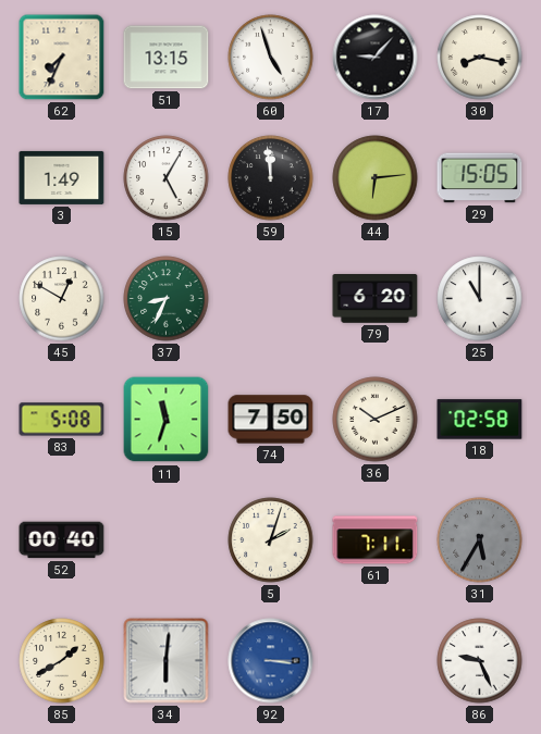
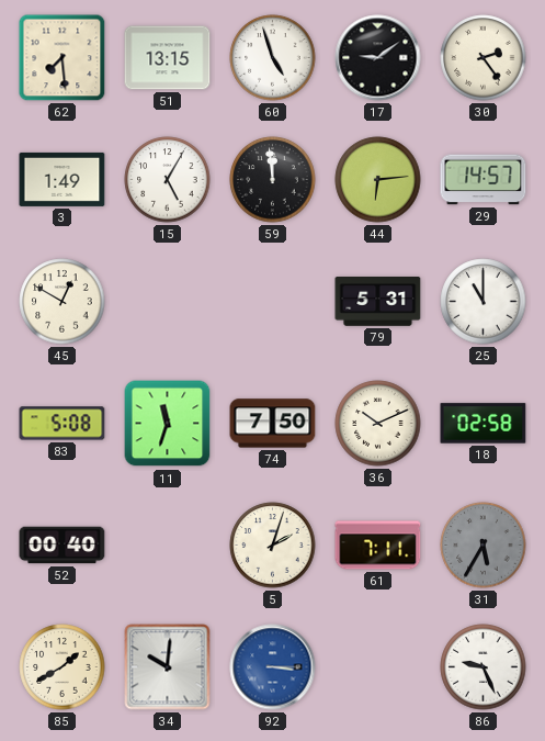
62: 7:34 -> 7:29 (63, 58)
17: 9:07 -> 9:09 (378, 58)
30: 8:17 -> 2:24 (484, 58)
29: 15:05 -> 14:57 (484, 180)
37: 8:34 -> none (167, 299)
79: 6:20 -> 5:31 (378, 302)
34: 6:01 -> 10:01 (168, 667)
